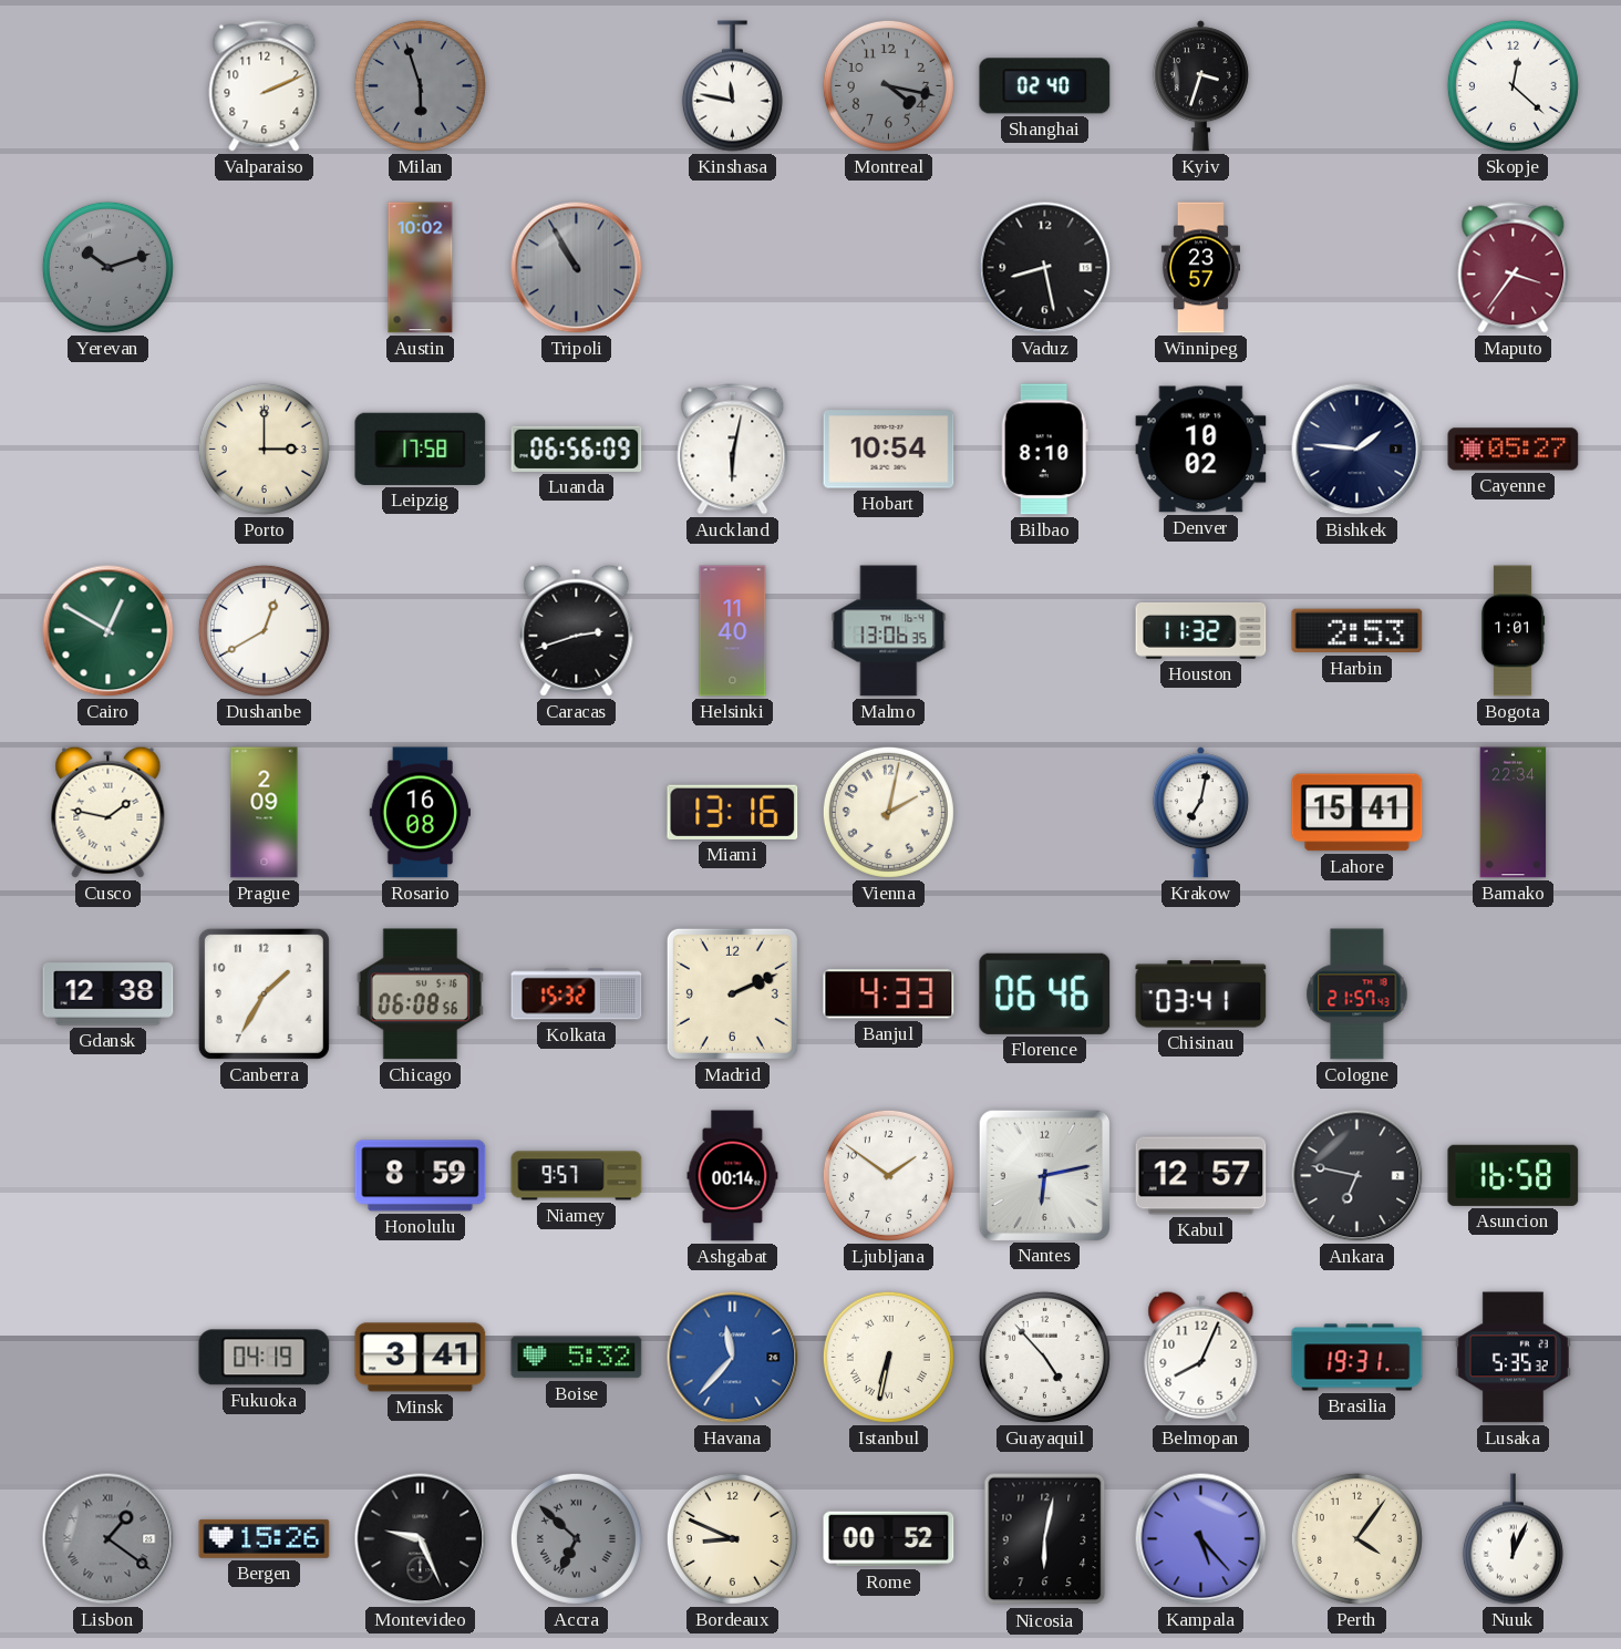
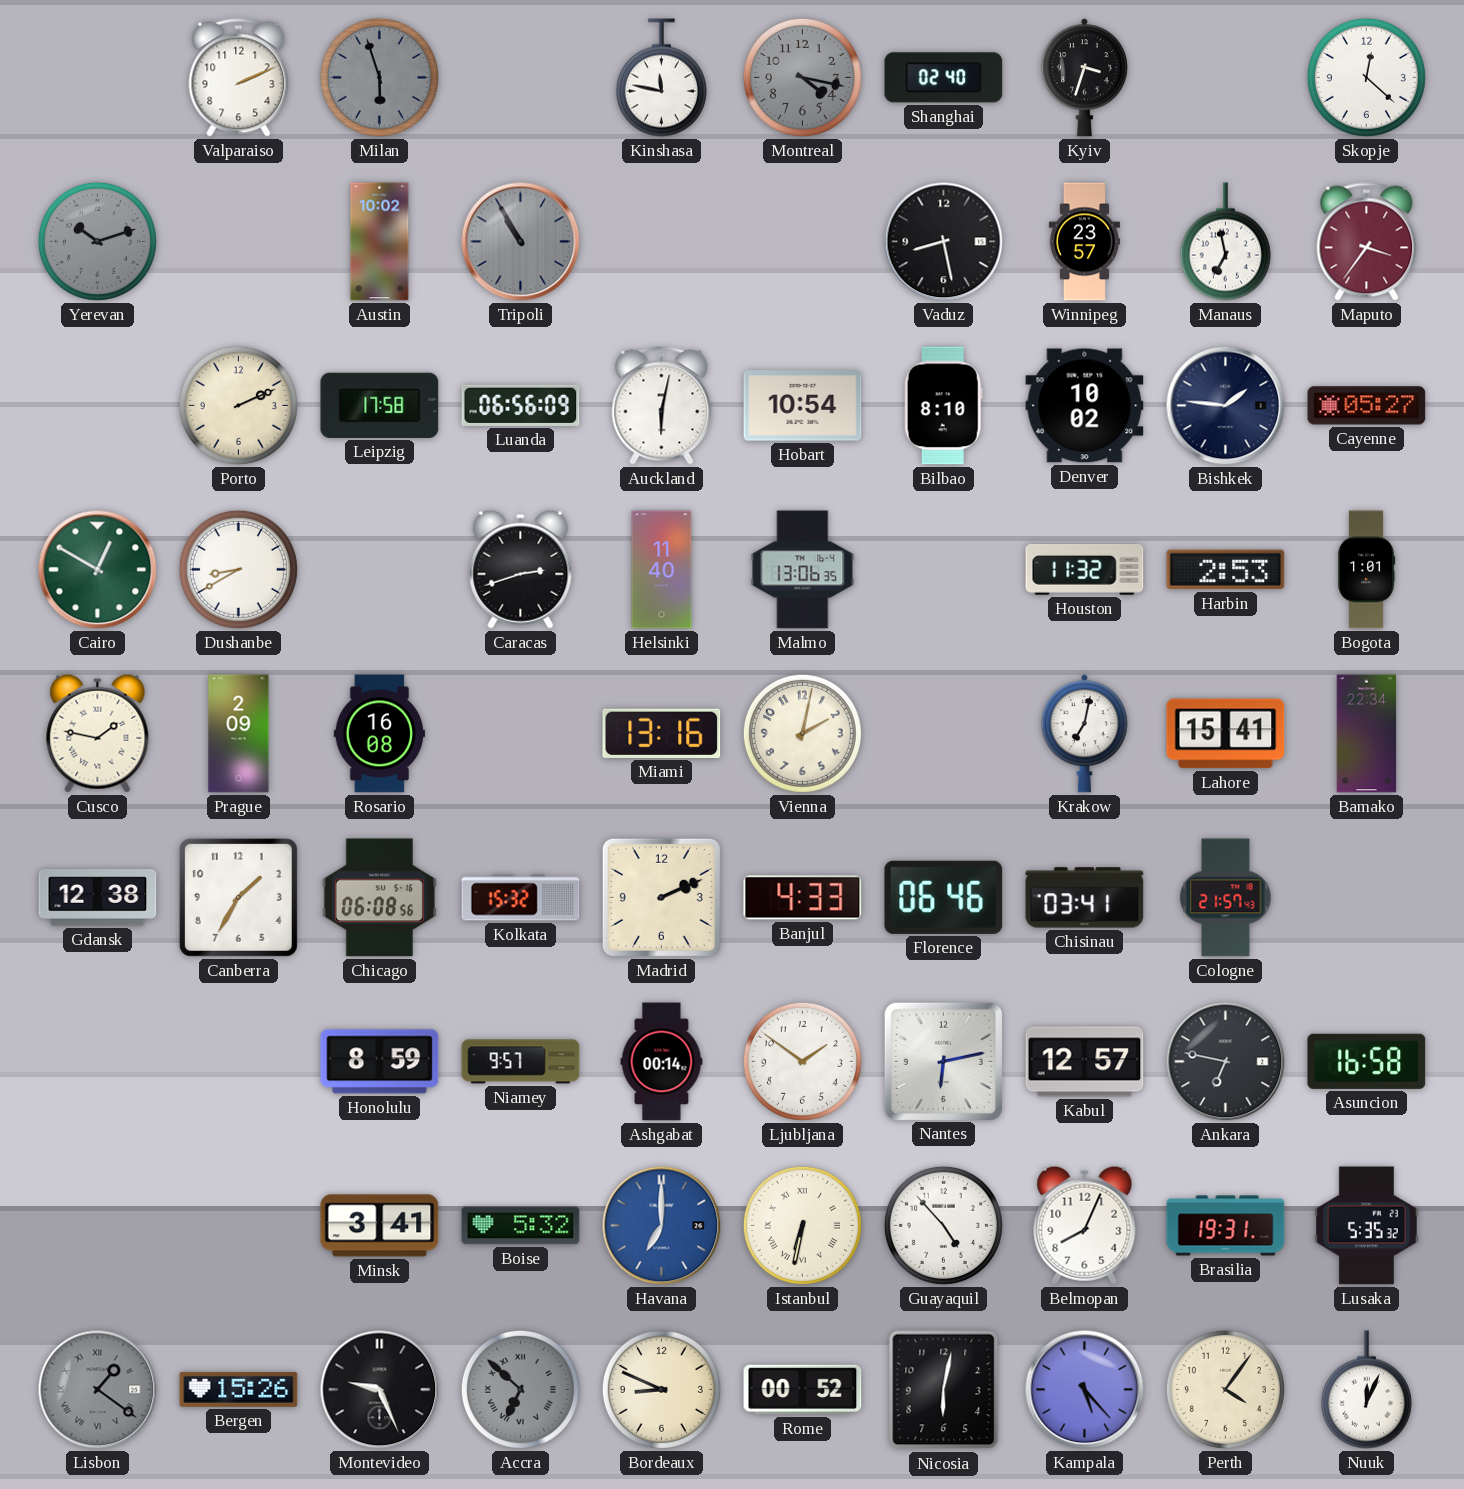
Manaus: none -> 6:58 (1225, 242)
Porto: 3:00 -> 2:11 (238, 405)
Dushanbe: 12:40 -> 8:40 (238, 569)
Fukuoka: 04:19 -> none (265, 1358)
Havana: 11:37 -> 7:00 (662, 1226)
